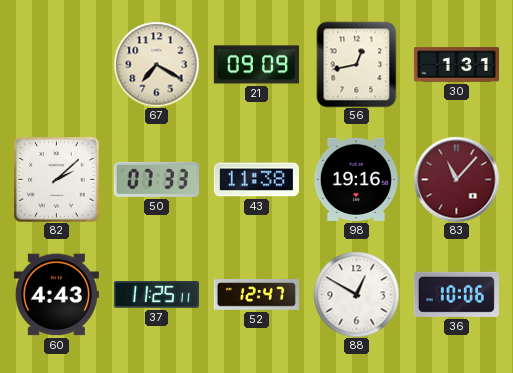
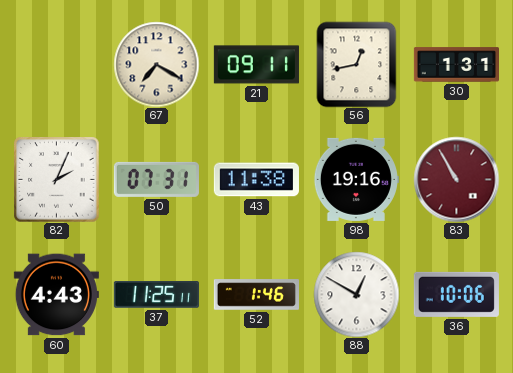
21: 09:09 -> 09:11 (256, 65)
82: 2:08 -> 2:04 (56, 179)
50: 07:33 -> 07:31 (156, 179)
83: 11:07 -> 10:55 (456, 179)
52: 12:47 -> 1:46 (256, 295)
